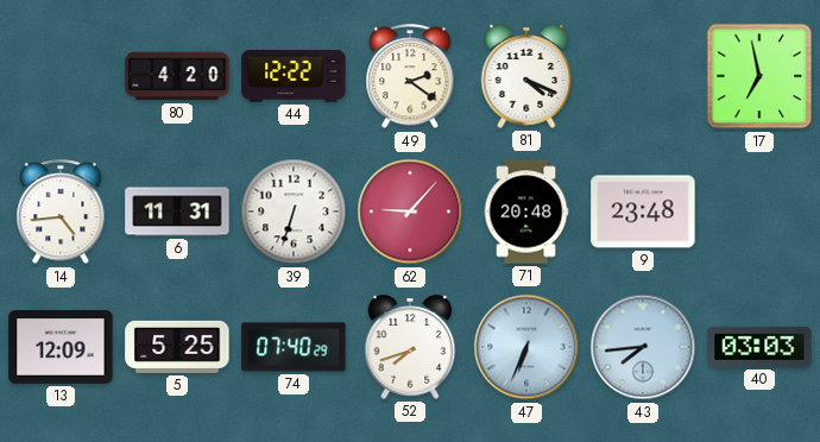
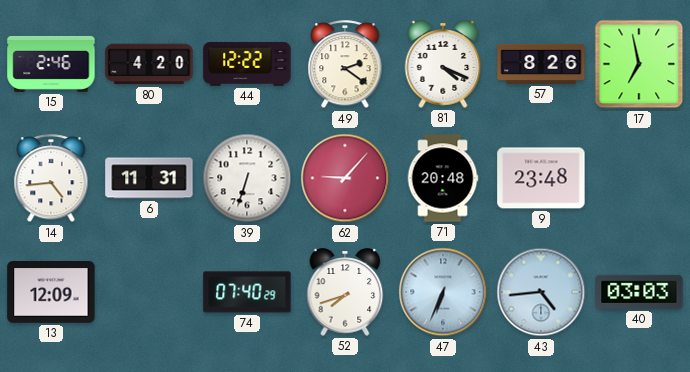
15: none -> 2:46 (51, 64)
57: none -> 8:26 (541, 64)
5: 5:25 -> none (177, 347)
43: 7:44 -> 4:44 (541, 292)
